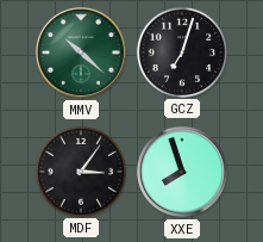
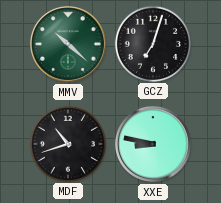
MDF: 3:06 -> 10:42 (67, 143)
XXE: 7:57 -> 8:47 (153, 144)
